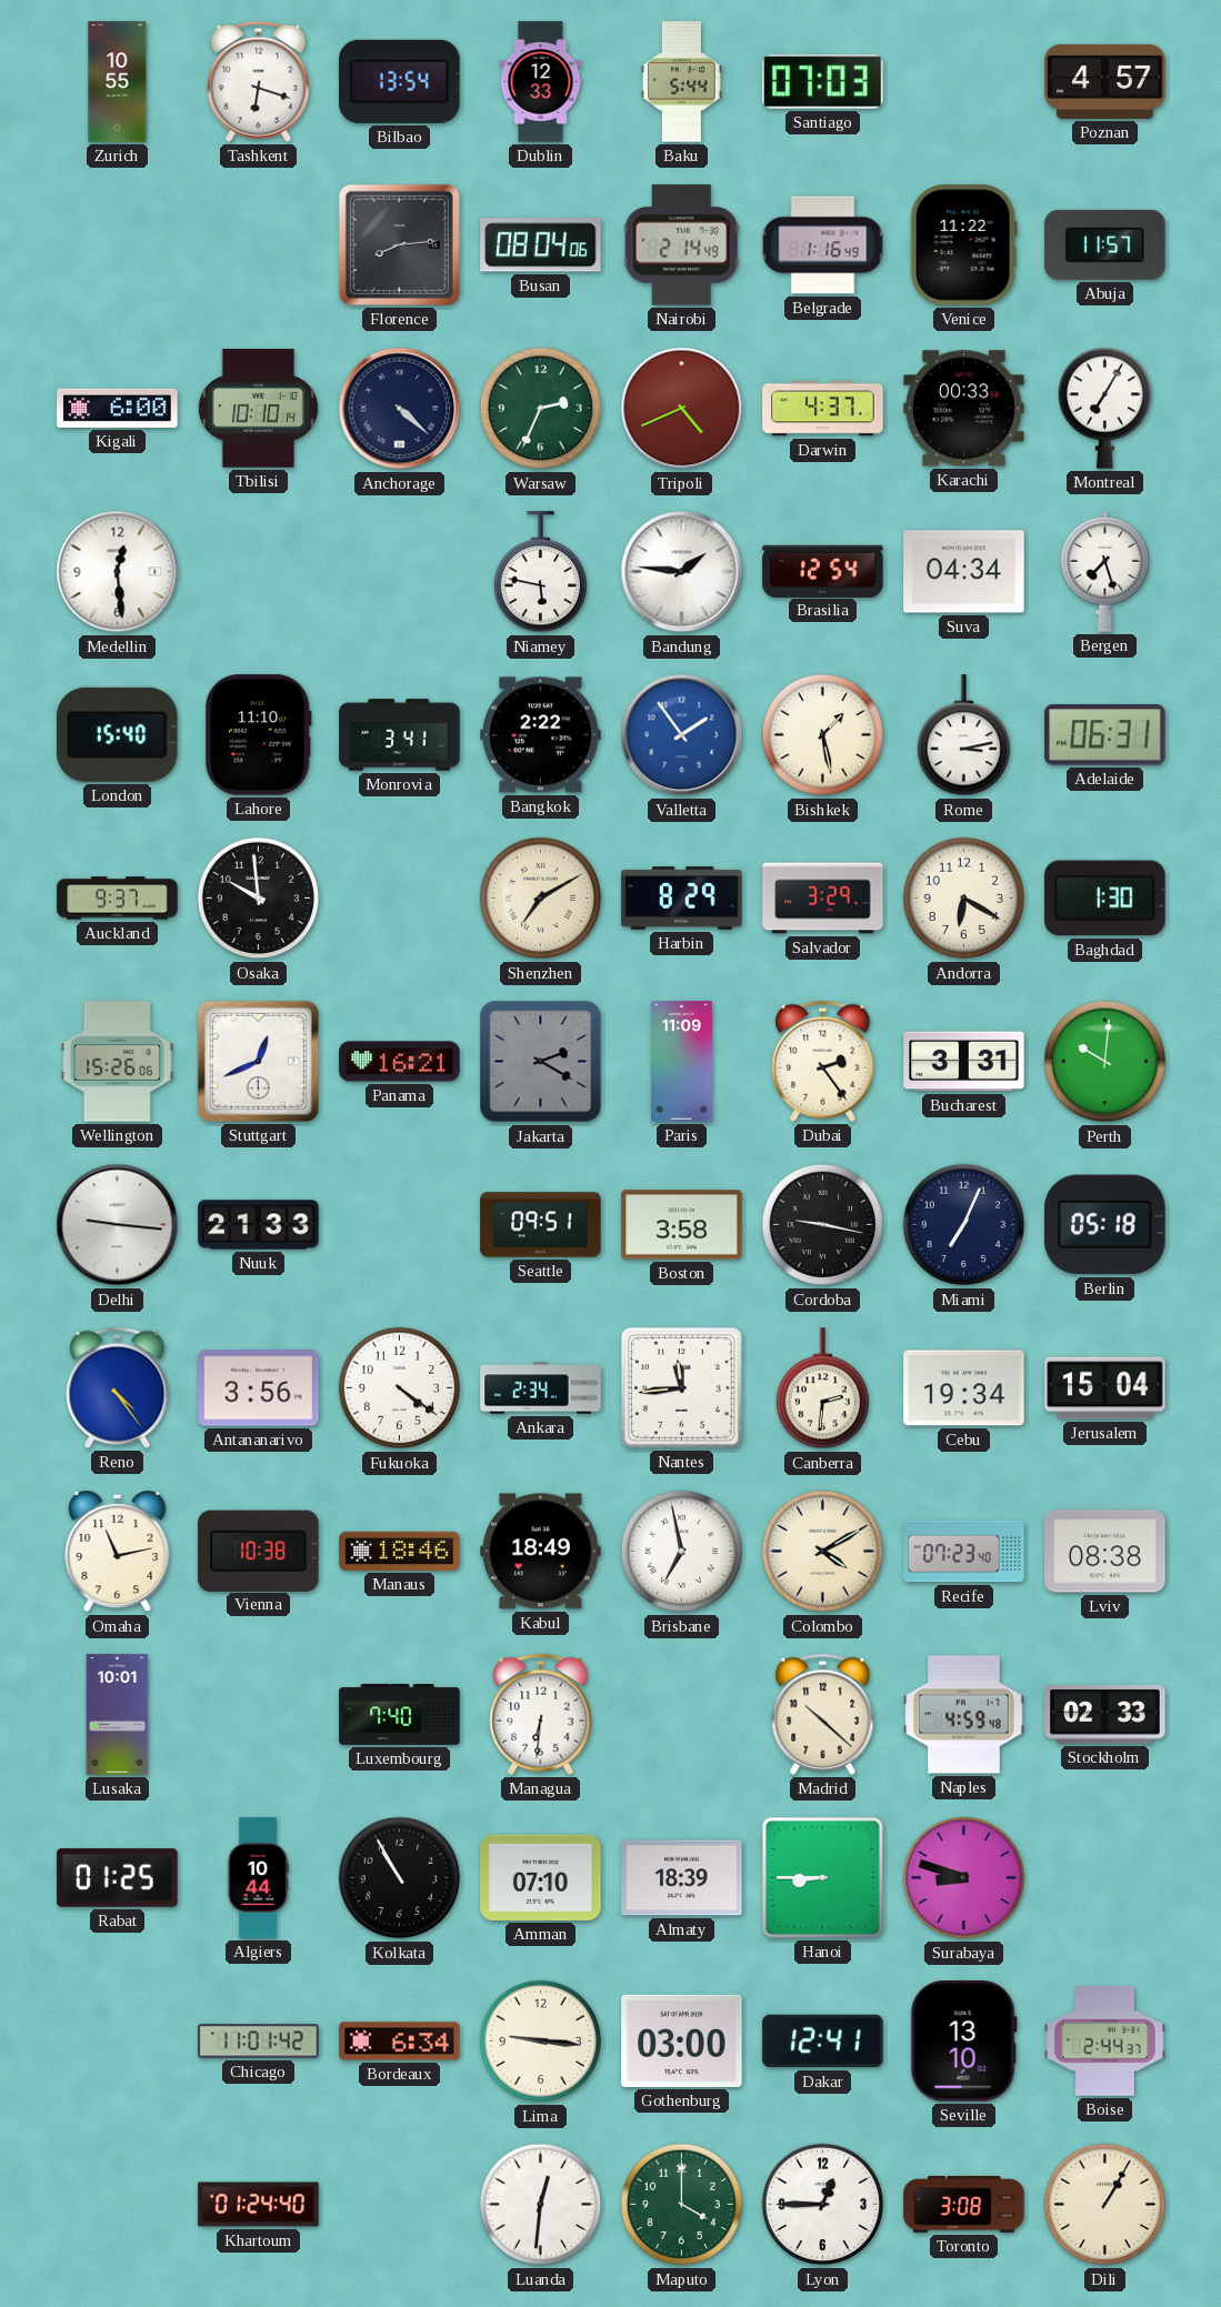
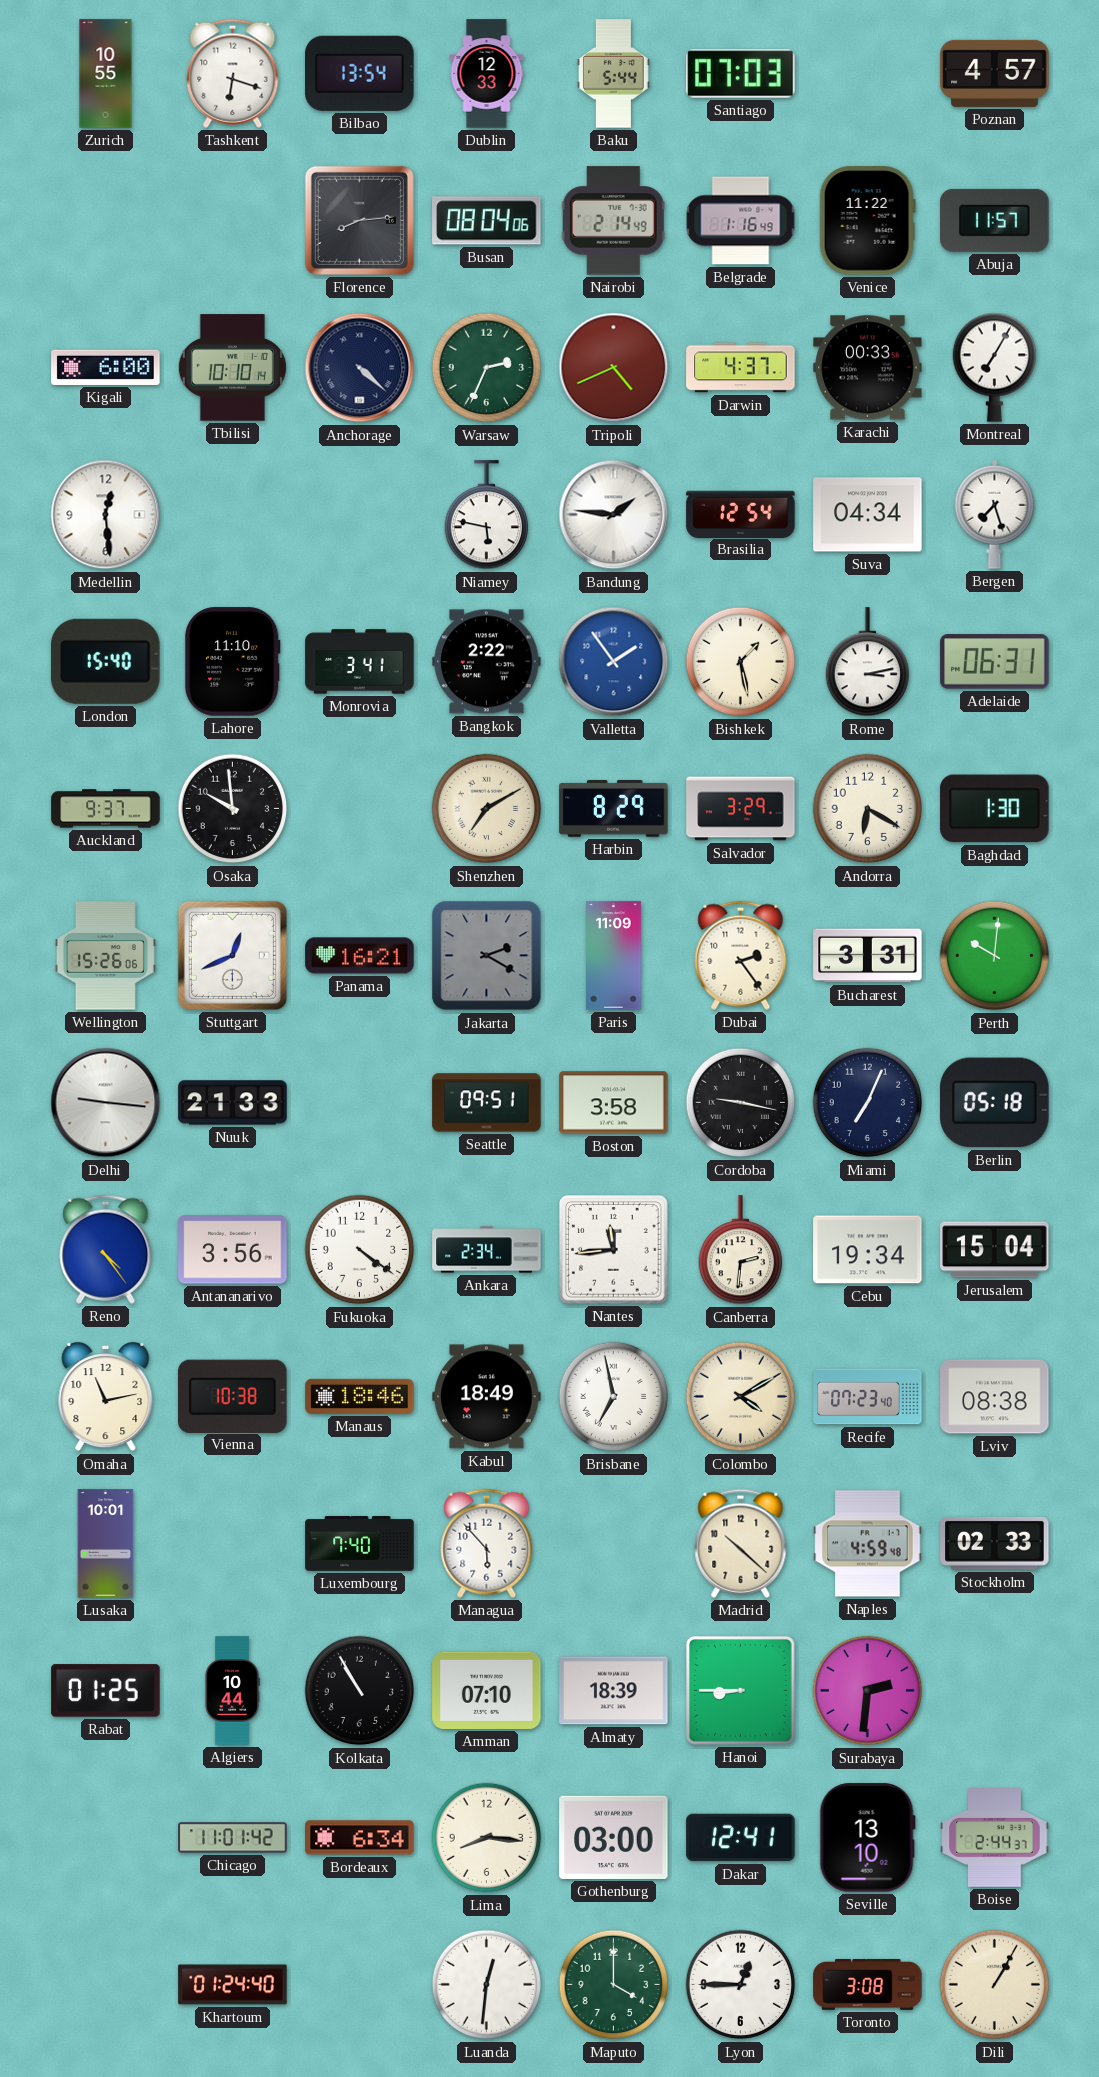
Managua: 6:31 -> 5:53 (487, 1543)
Surabaya: 8:48 -> 2:31 (868, 1691)
Lima: 9:16 -> 8:16 (487, 1838)
